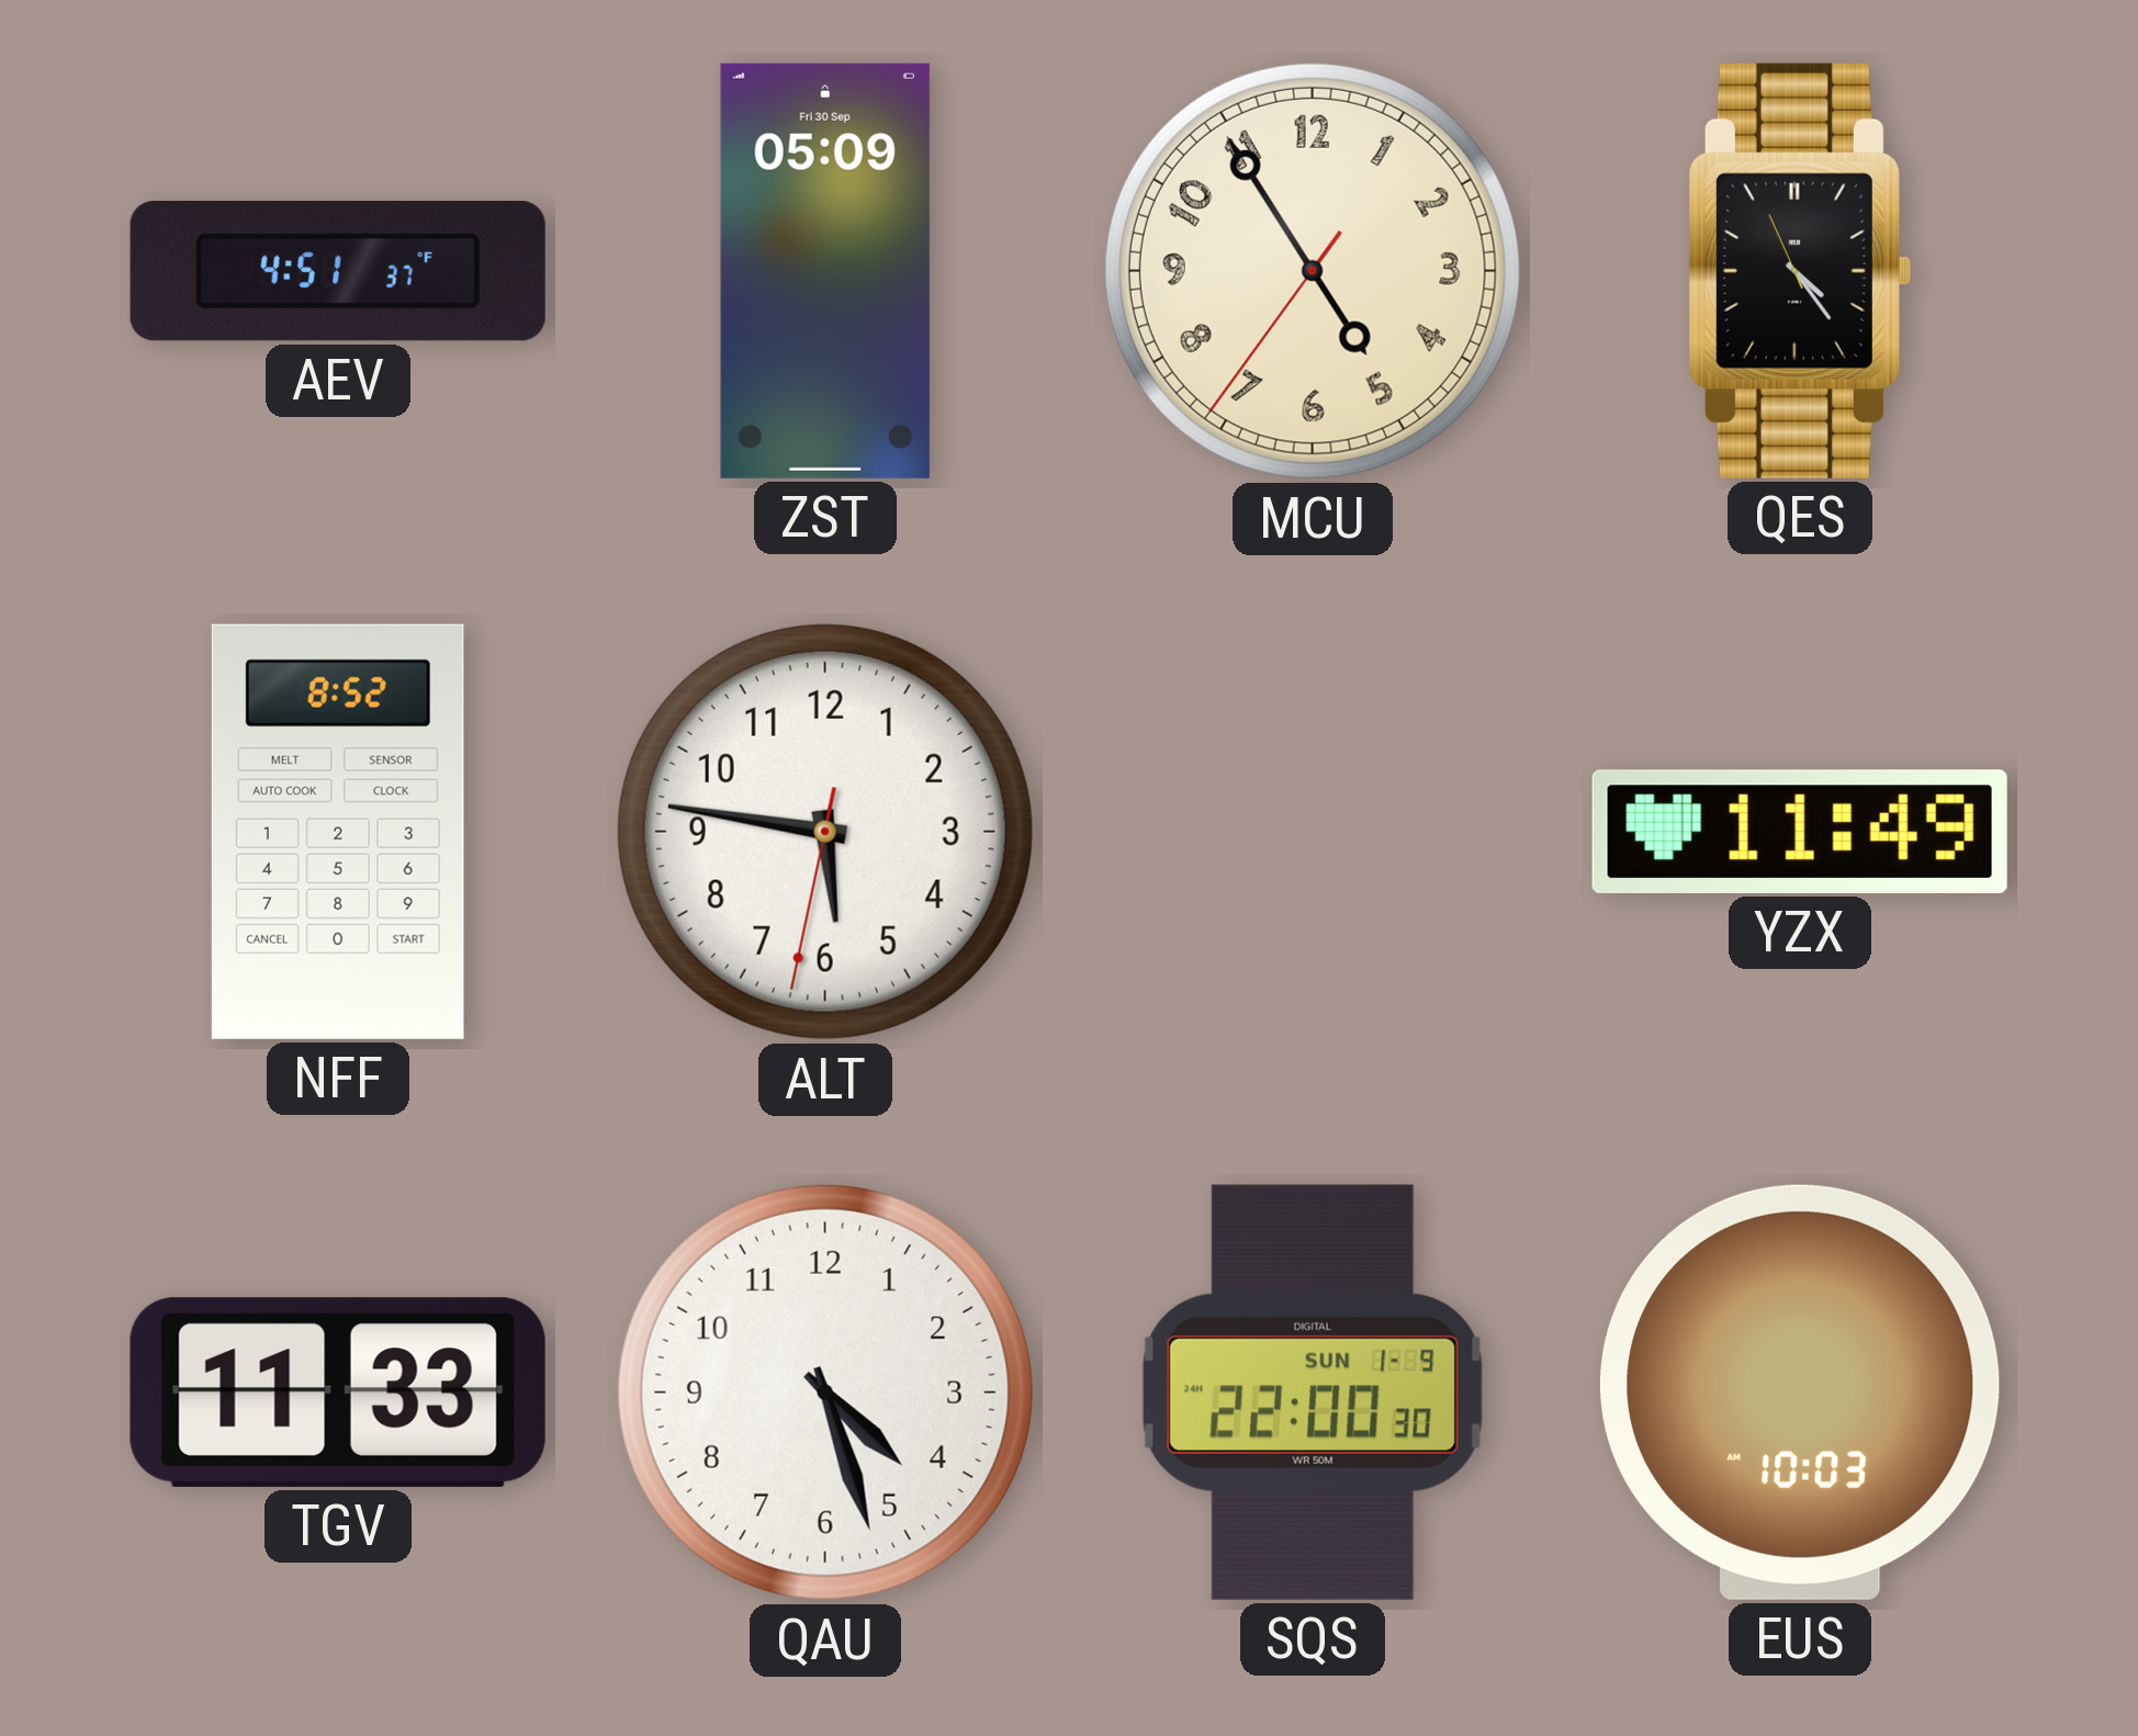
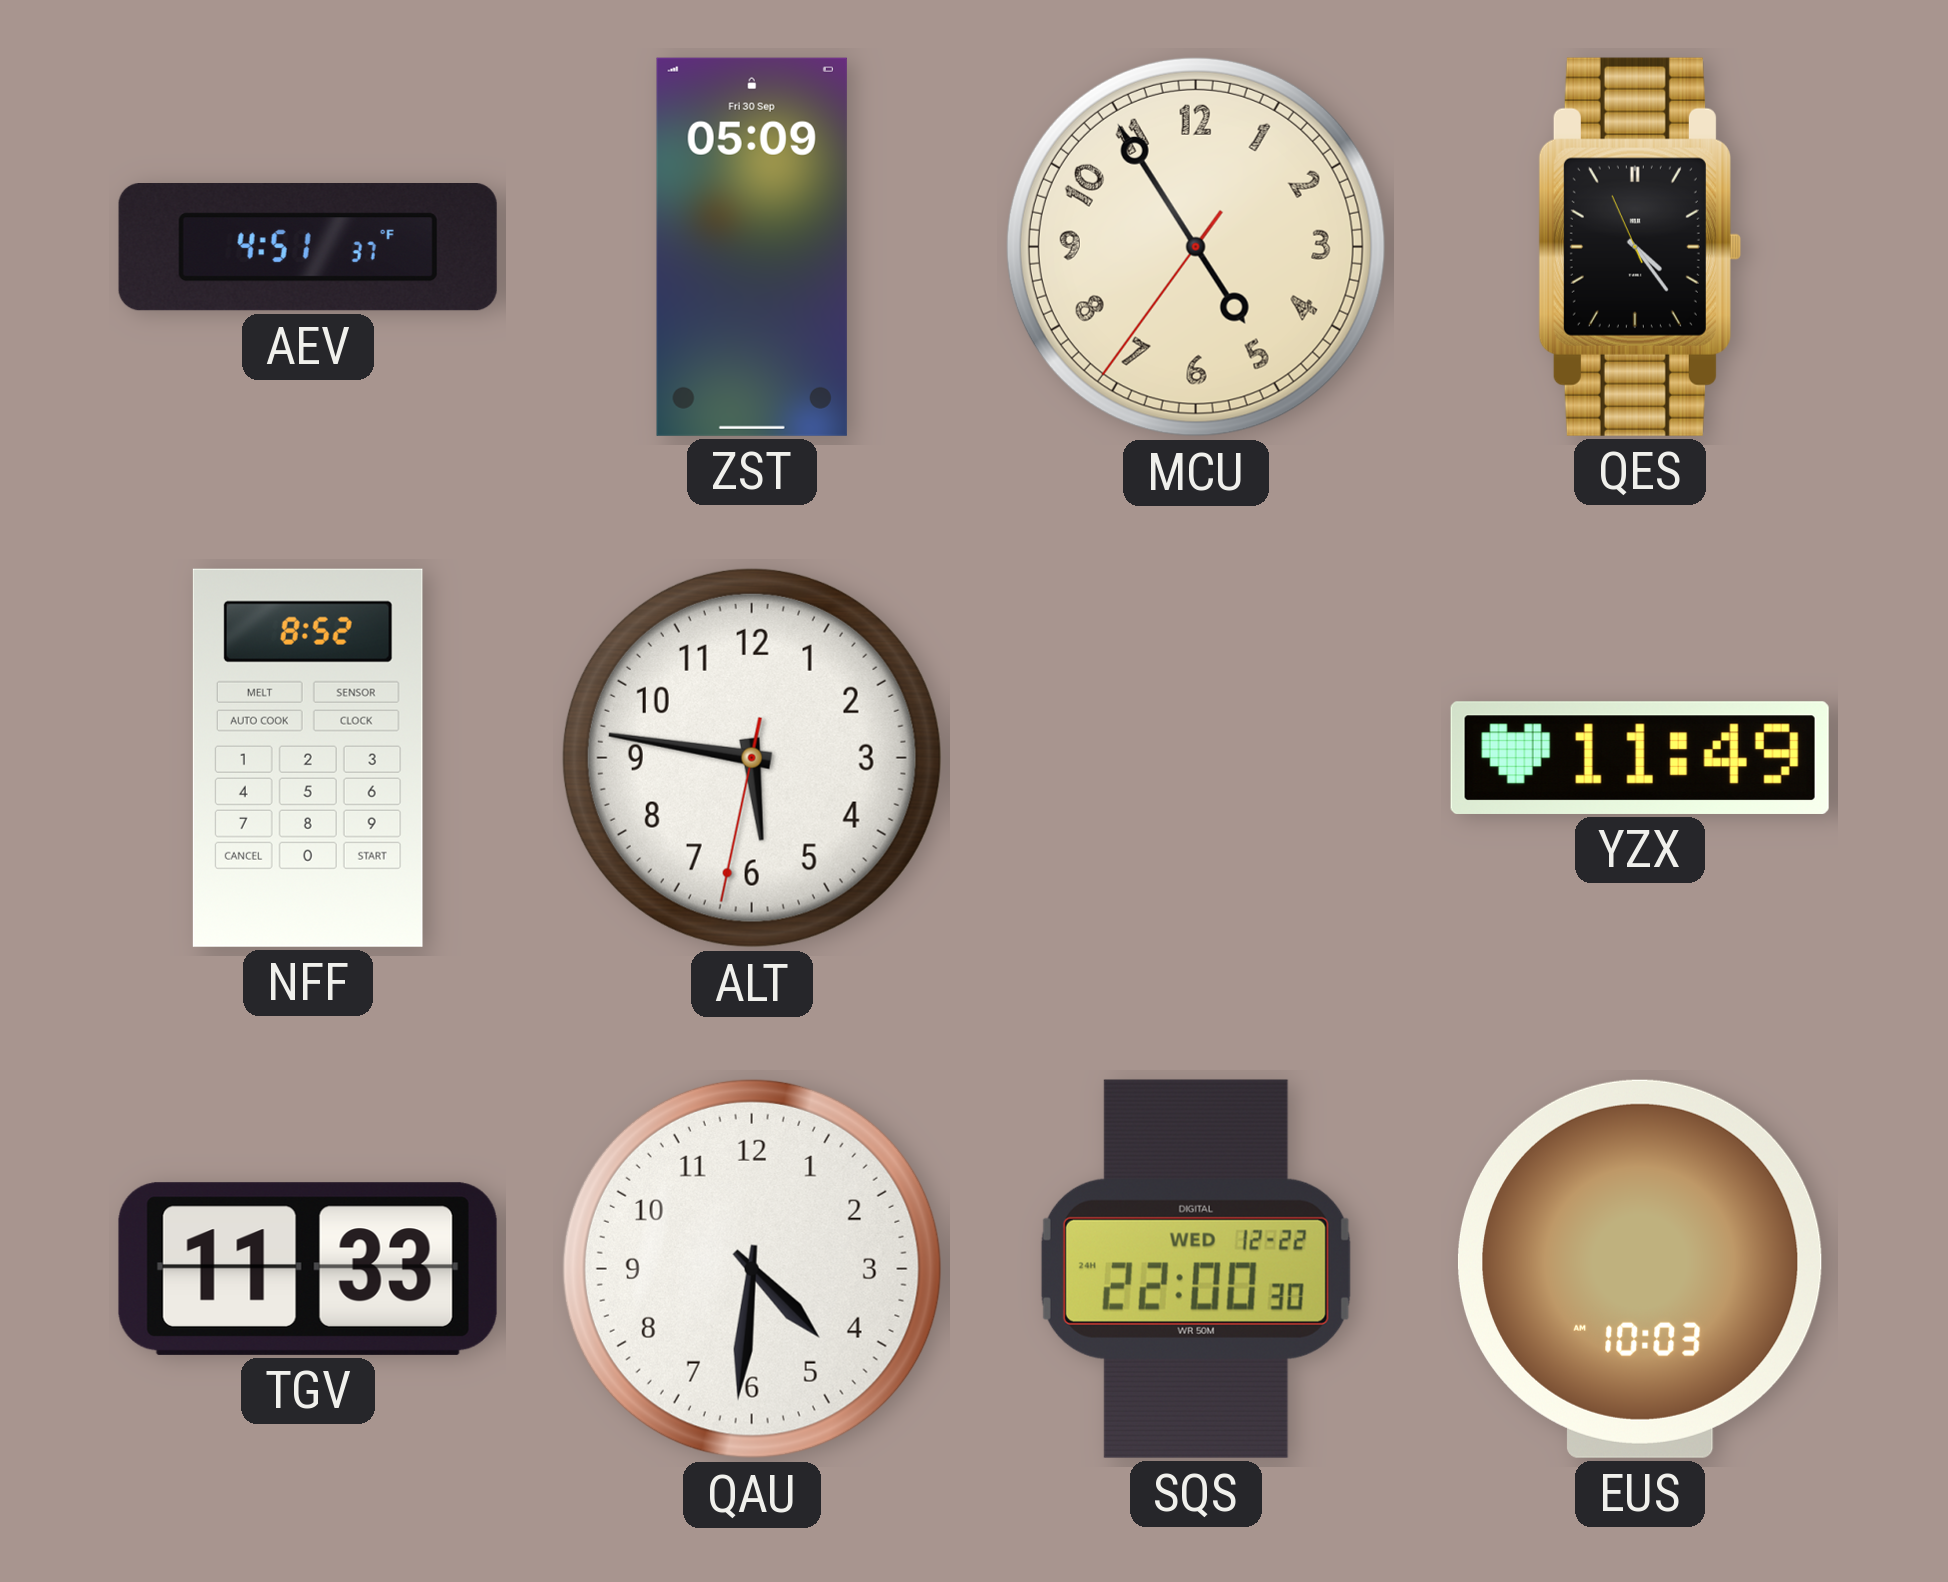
QAU: 4:27 -> 4:31 (752, 1269)
SQS date: SUN 1-9 -> WED 12-22 (1196, 1269)
